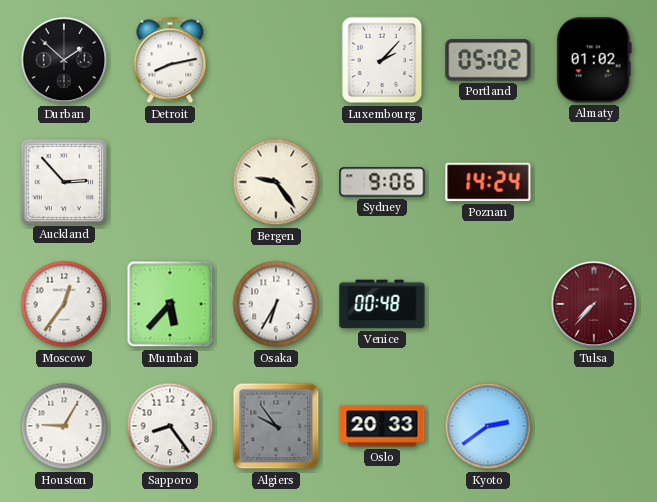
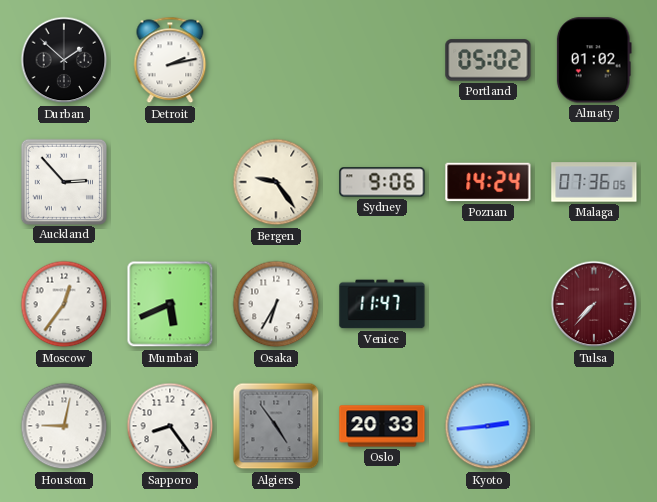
Detroit: 8:13 -> 2:13 (170, 60)
Luxembourg: 2:07 -> none (382, 60)
Malaga: none -> 07:36 (594, 182)
Mumbai: 5:37 -> 5:41 (170, 304)
Venice: 00:48 -> 11:47 (382, 304)
Houston: 9:05 -> 9:02 (64, 426)
Algiers: 9:54 -> 4:54 (276, 426)
Kyoto: 2:39 -> 2:44 (488, 426)
